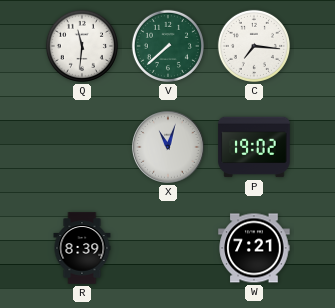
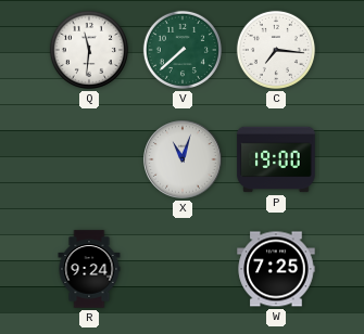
P: 19:02 -> 19:00 (276, 159)
R: 8:39 -> 9:24 (89, 269)
W: 7:21 -> 7:25 (276, 269)
